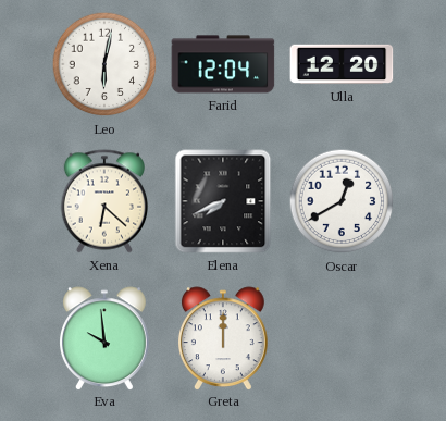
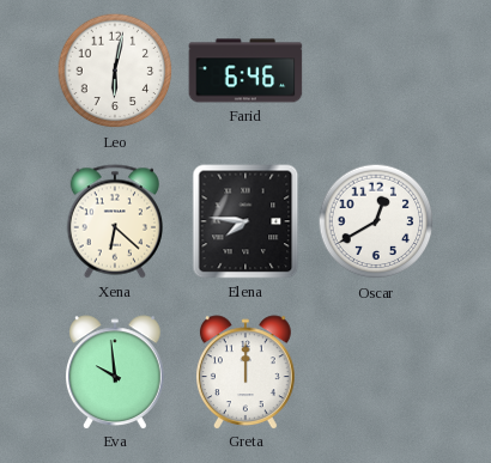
Farid: 12:04 -> 6:46 (245, 71)
Ulla: 12:20 -> none (342, 64)
Elena: 7:41 -> 7:46 (245, 221)
